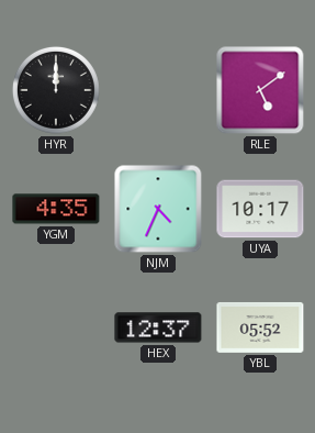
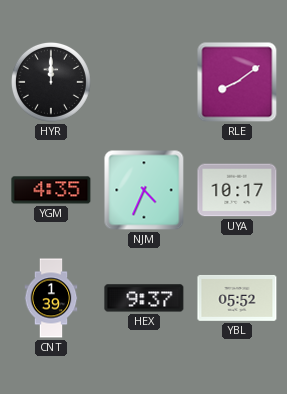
RLE: 5:09 -> 8:09 (237, 82)
CNT: none -> 1:39 (51, 298)
HEX: 12:37 -> 9:37 (144, 298)
